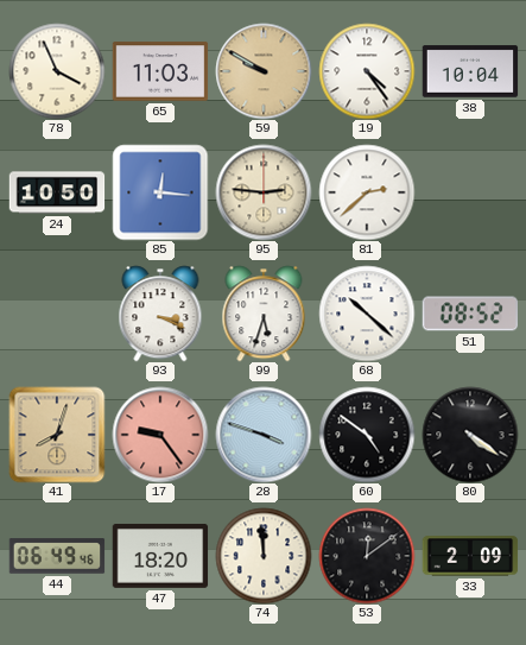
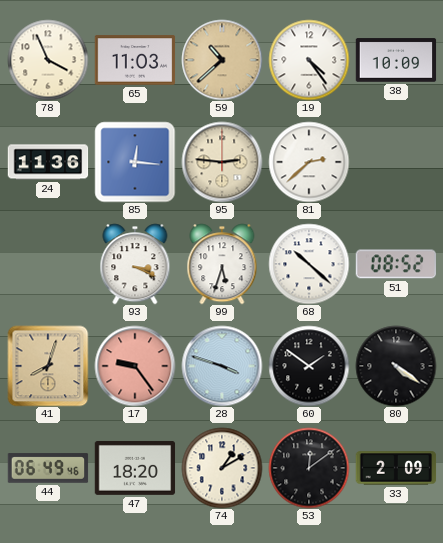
59: 9:50 -> 10:38 (222, 60)
38: 10:04 -> 10:09 (396, 60)
24: 10:50 -> 11:36 (48, 162)
60: 4:51 -> 1:51 (309, 366)
74: 11:59 -> 1:10 (222, 468)
